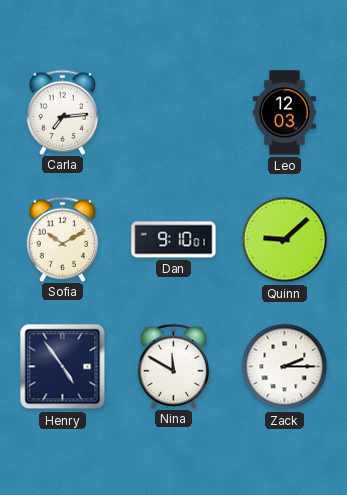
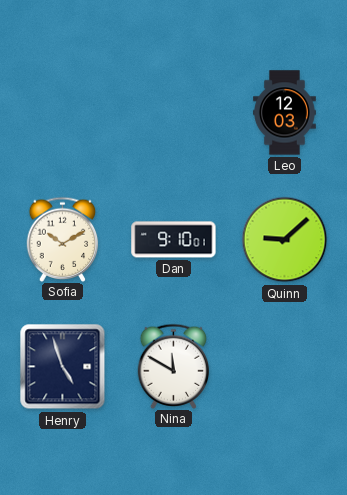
Carla: 7:14 -> none (63, 112)
Henry: 4:54 -> 4:57 (63, 367)
Zack: 2:15 -> none (285, 367)
